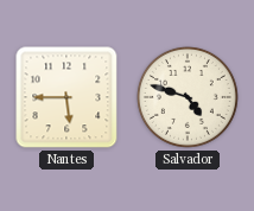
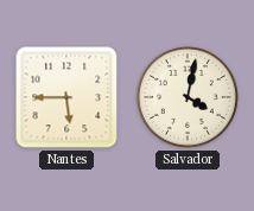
Salvador: 4:48 -> 4:02 (188, 97)
